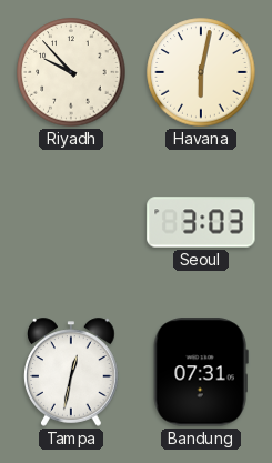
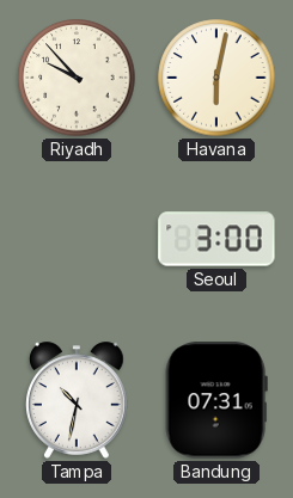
Seoul: 3:03 -> 3:00 (216, 239)
Tampa: 12:32 -> 10:32 (78, 400)
